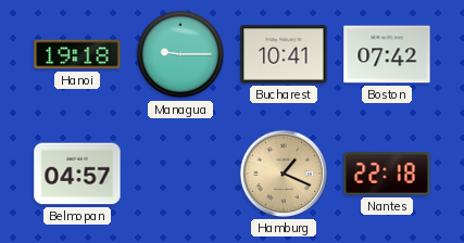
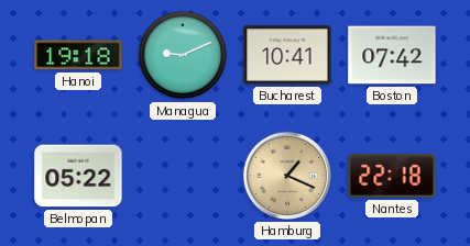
Managua: 9:15 -> 9:11 (183, 55)
Belmopan: 04:57 -> 05:22 (78, 176)
